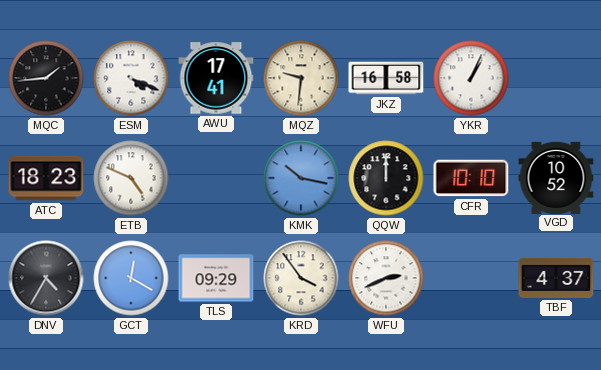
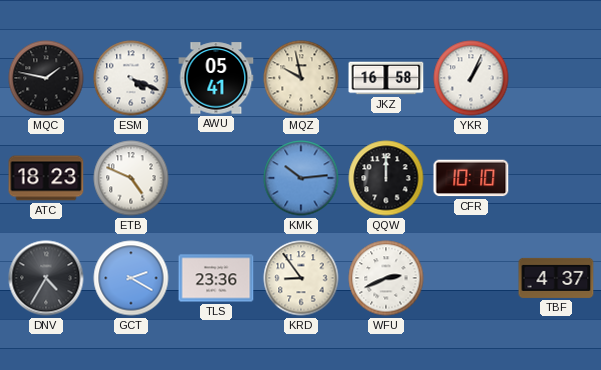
MQC: 1:44 -> 1:47 (46, 78)
AWU: 17:41 -> 05:41 (216, 78)
MQZ: 9:31 -> 9:58 (301, 78)
KMK: 10:17 -> 10:14 (301, 178)
VGD: 10:52 -> none (556, 177)
GCT: 12:20 -> 2:20 (131, 278)
TLS: 09:29 -> 23:36 (216, 278)
KRD: 3:54 -> 8:54 (301, 278)
